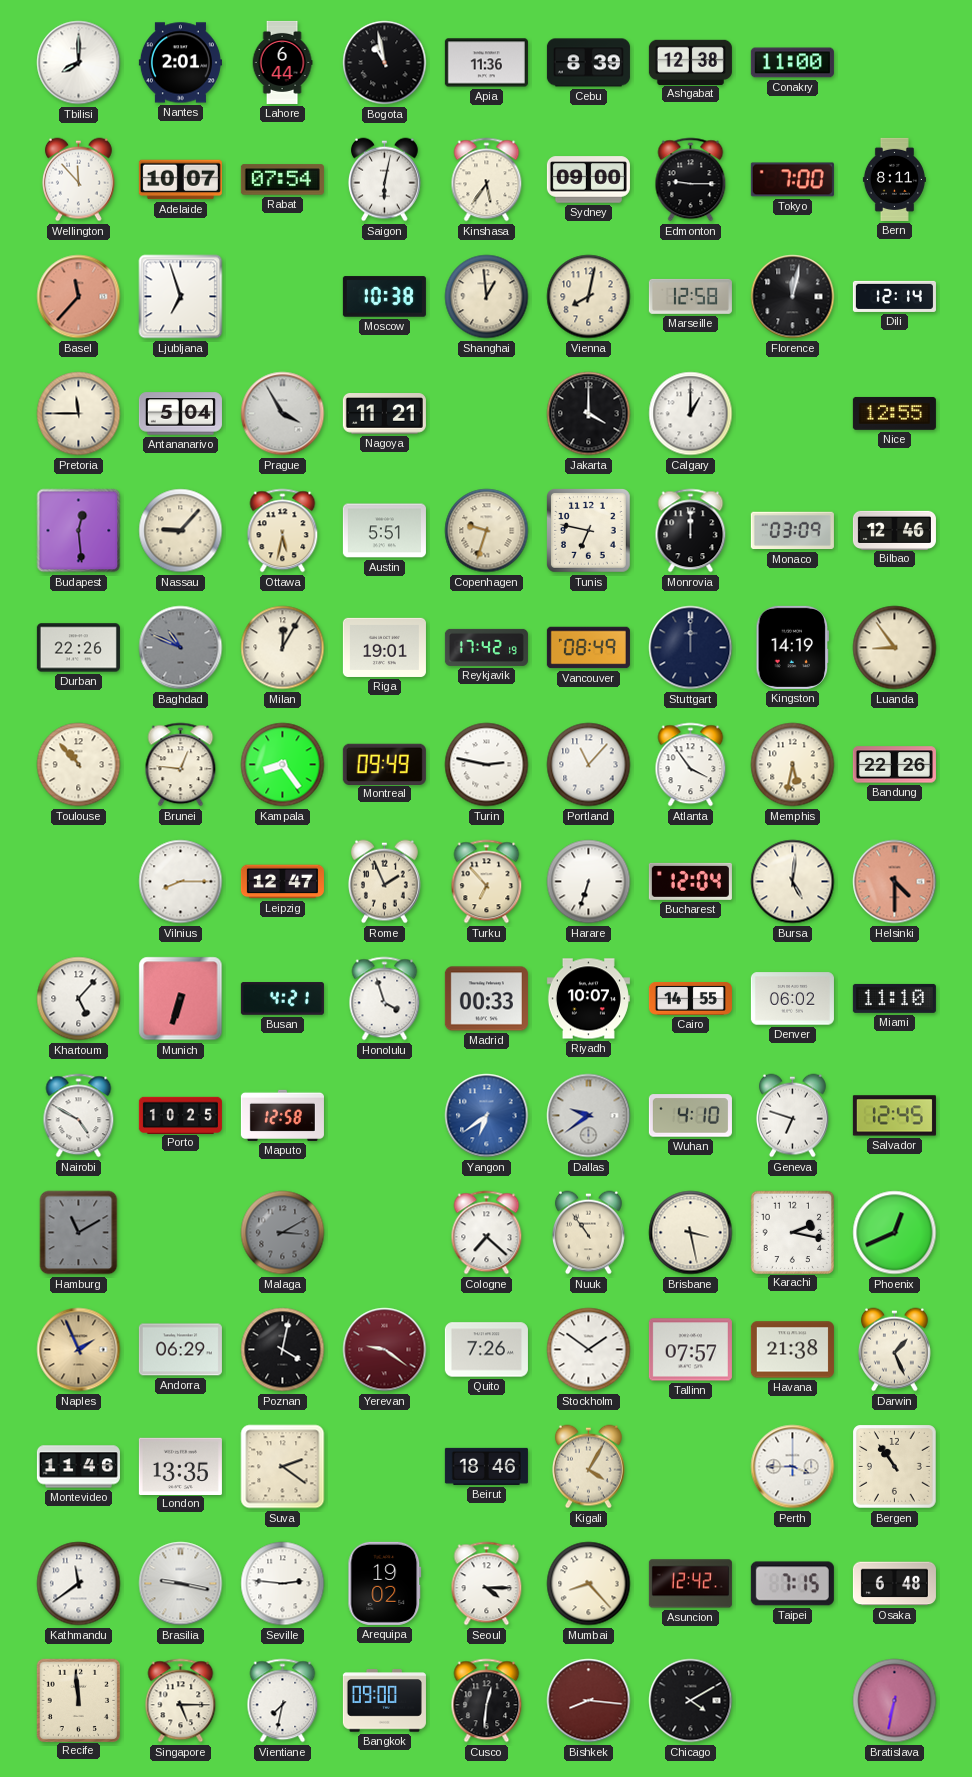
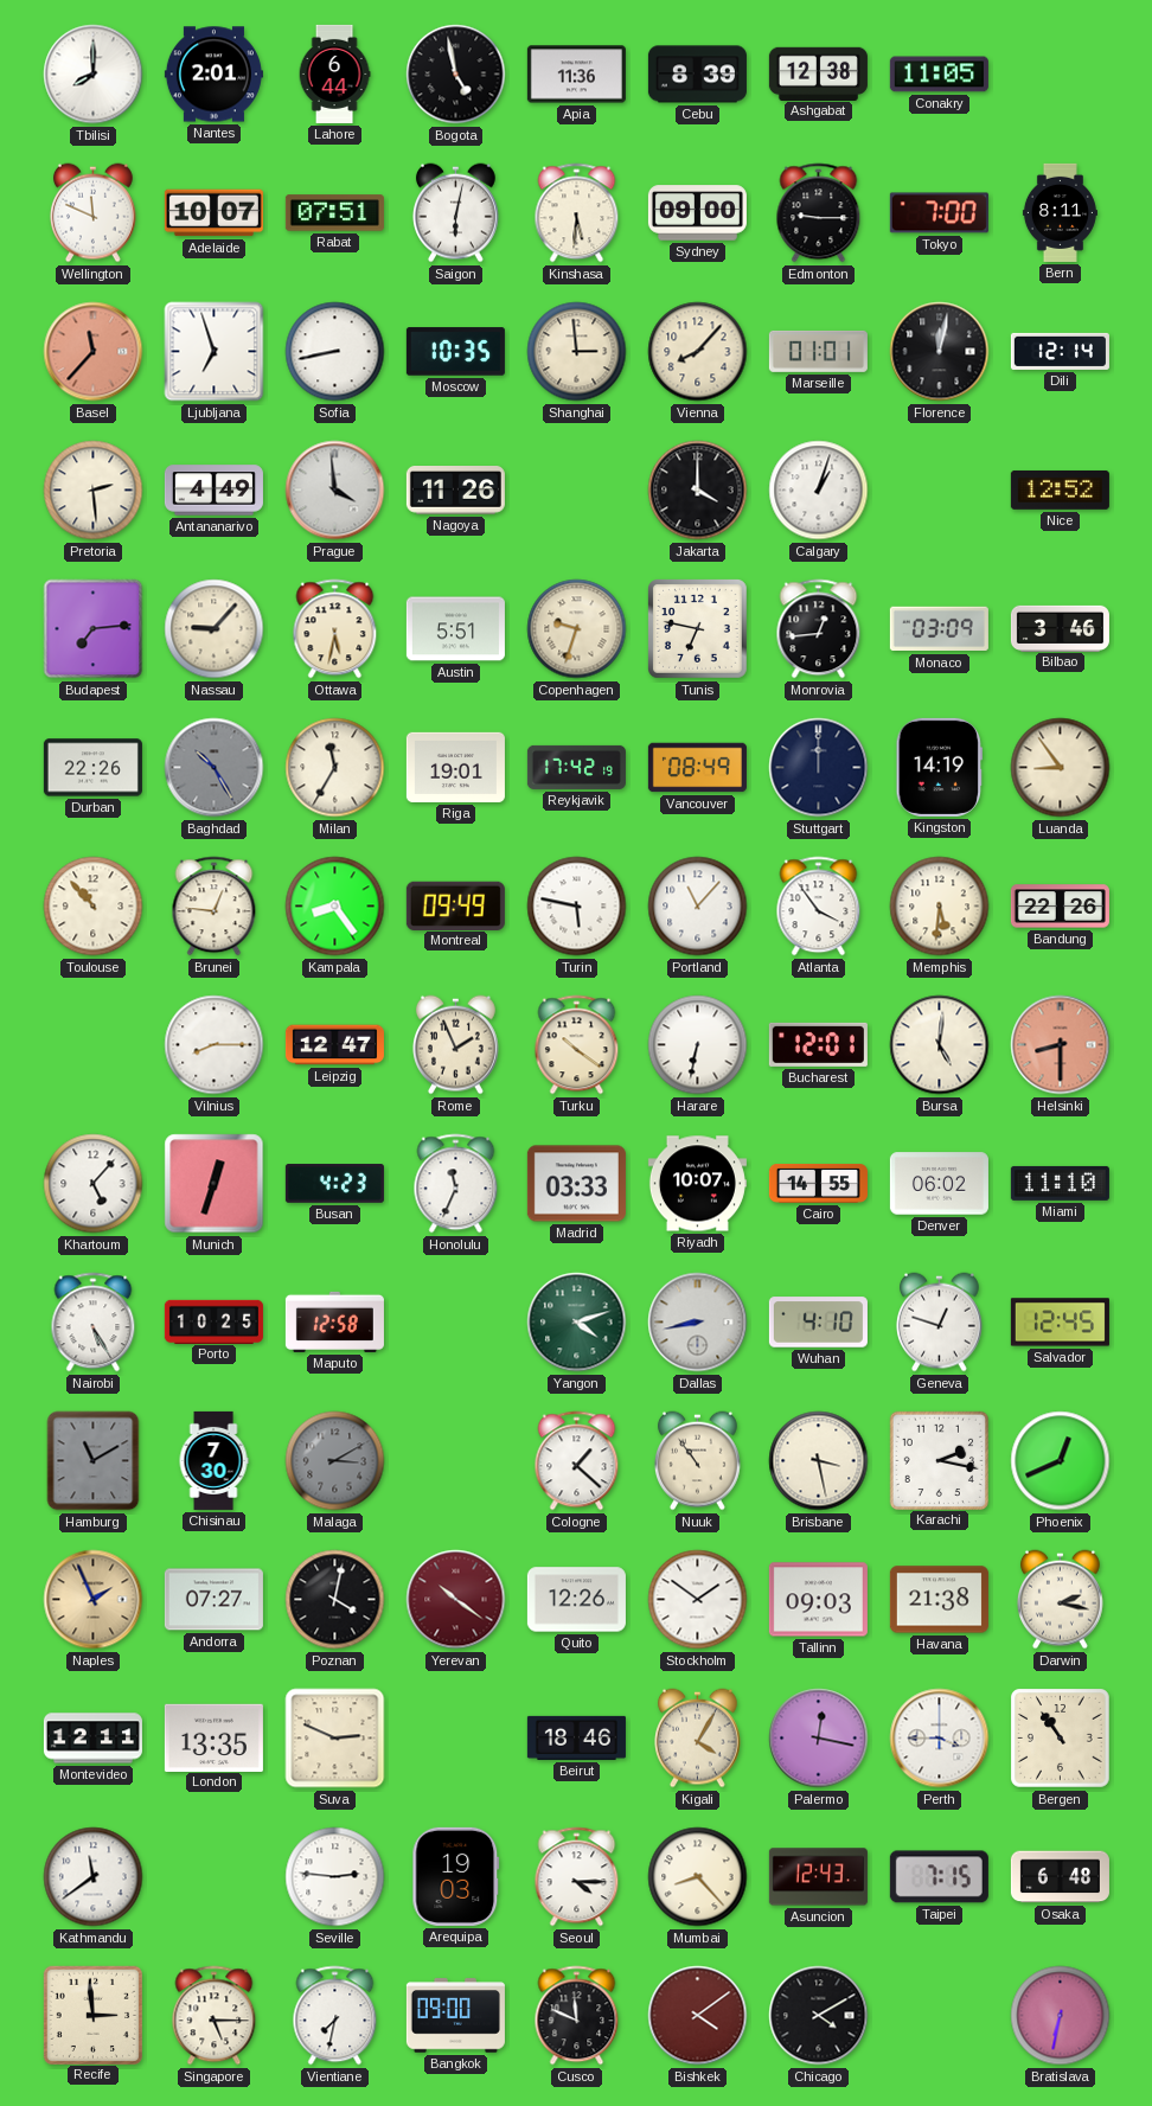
Bogota: 10:58 -> 4:58 (456, 75)
Conakry: 11:00 -> 11:05 (939, 75)
Wellington: 11:53 -> 11:49 (92, 213)
Rabat: 07:54 -> 07:51 (334, 213)
Kinshasa: 5:36 -> 5:31 (577, 213)
Sofia: none -> 8:43 (335, 352)
Moscow: 10:38 -> 10:35 (455, 352)
Shanghai: 12:59 -> 2:59 (577, 352)
Vienna: 8:02 -> 8:07 (698, 352)
Marseille: 12:58 -> 01:01 (818, 351)
Pretoria: 11:45 -> 2:29 (94, 491)
Antananarivo: 5:04 -> 4:49 (213, 491)
Prague: 3:55 -> 3:59 (335, 491)
Nagoya: 11:21 -> 11:26 (455, 491)
Calgary: 1:00 -> 1:03 (819, 491)
Nice: 12:55 -> 12:52 (1060, 489)
Budapest: 12:29 -> 7:14 (94, 629)
Monrovia: 12:00 -> 12:44 (819, 629)
Bilbao: 12:46 -> 3:46 (1060, 628)
Baghdad: 10:49 -> 10:25 (215, 768)
Milan: 12:05 -> 11:35 (335, 768)
Turin: 2:47 -> 5:47 (577, 907)
Memphis: 5:32 -> 5:31 (940, 907)
Turku: 6:53 -> 10:21 (577, 1045)
Harare: 6:33 -> 6:32 (698, 1045)
Bucharest: 12:04 -> 12:01 (818, 1044)
Helsinki: 4:30 -> 8:30 (1061, 1045)
Munich: 6:33 -> 12:33 (215, 1184)
Busan: 4:21 -> 4:23 (334, 1184)
Honolulu: 3:57 -> 11:34 (456, 1184)
Madrid: 00:33 -> 03:33 (576, 1184)
Nairobi: 4:50 -> 5:25 (94, 1323)
Yangon: 6:39 -> 4:12 (577, 1323)
Yangon dial: blue -> green (577, 1323)
Dallas: 9:39 -> 8:43 (698, 1323)
Geneva: 6:48 -> 12:48 (939, 1323)
Chisinau: none -> 7:30 (213, 1460)
Cologne: 7:22 -> 1:22 (577, 1461)
Andorra: 06:29 -> 07:27 (213, 1600)
Yerevan: 9:21 -> 10:21 (456, 1600)
Quito: 7:26 -> 12:26 (576, 1600)
Tallinn: 07:57 -> 09:03 (818, 1600)
Darwin: 1:26 -> 2:17 (1060, 1600)
Montevideo: 11:46 -> 12:11 (92, 1739)
Suva: 2:21 -> 2:49 (335, 1739)
Palermo: none -> 12:17 (819, 1739)
Brasilia: 9:17 -> none (181, 1584)
Arequipa: 19:02 -> 19:03 (456, 1876)
Asuncion: 12:42 -> 12:43 (818, 1877)
Recife: 11:59 -> 2:59 (92, 2015)
Cusco: 12:31 -> 11:49 (577, 2016)
Bishkek: 8:16 -> 4:09 (698, 2016)
